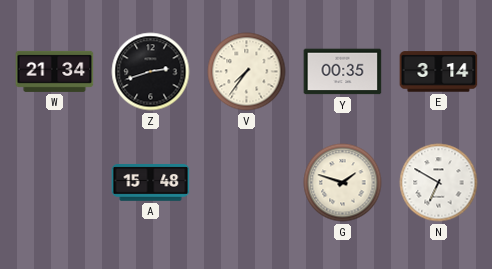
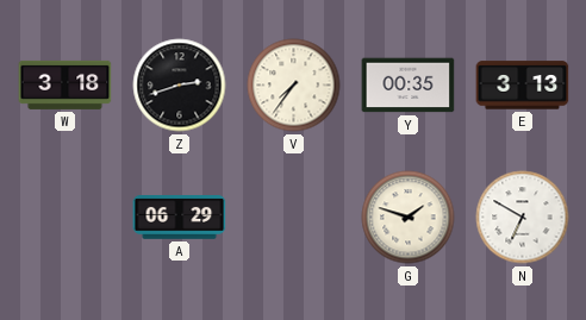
W: 21:34 -> 3:18 (66, 84)
E: 3:14 -> 3:13 (523, 86)
A: 15:48 -> 06:29 (180, 218)
